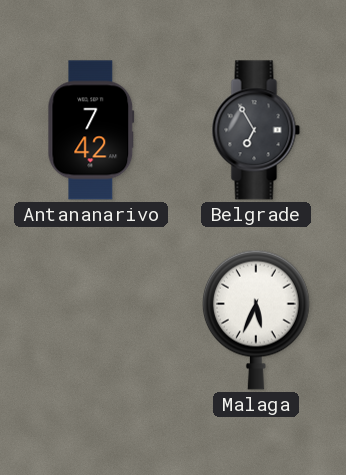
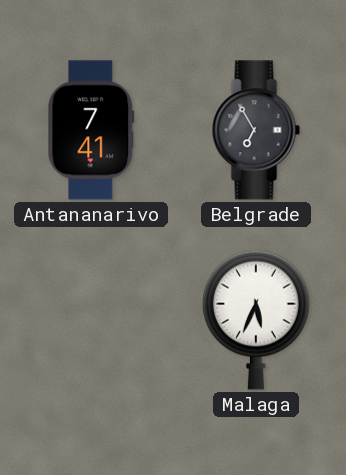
Antananarivo: 7:42 -> 7:41 (91, 130)
